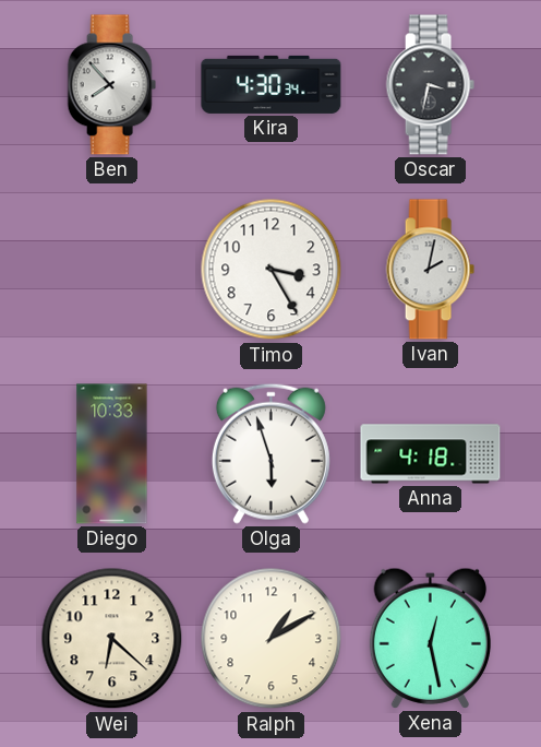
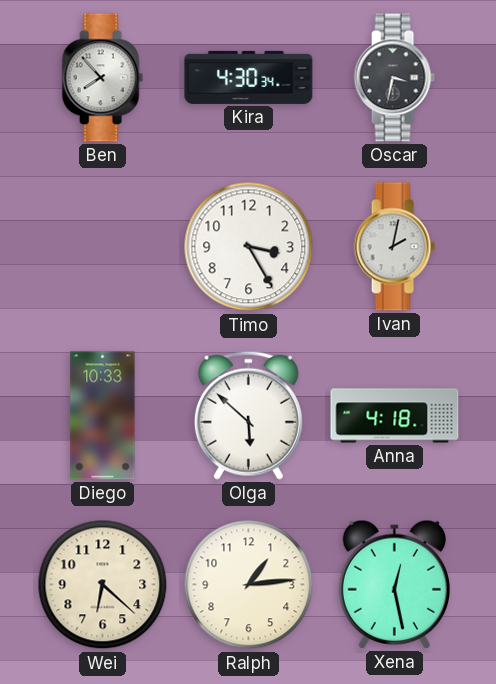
Olga: 5:57 -> 5:52 (248, 415)
Ralph: 1:10 -> 1:14 (249, 585)
